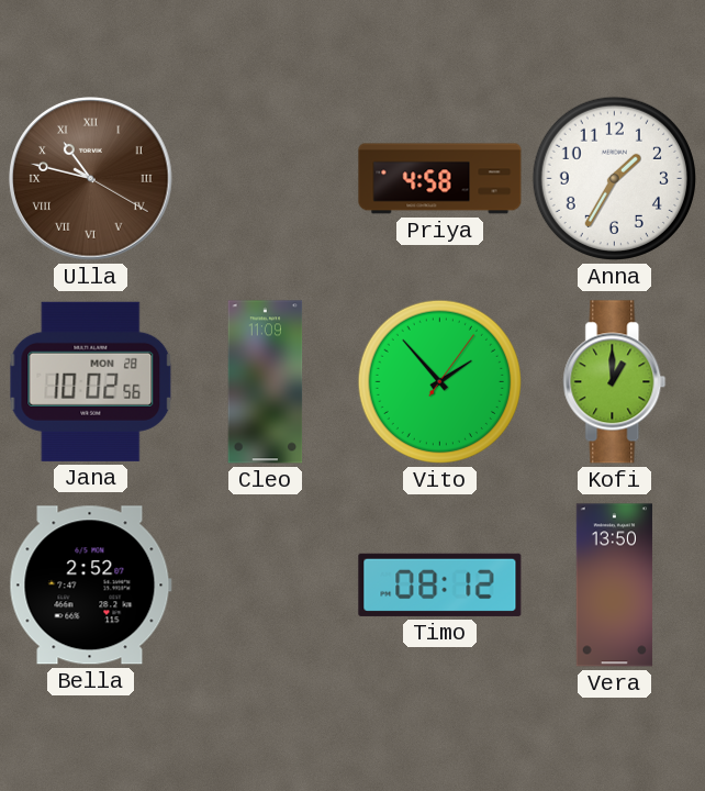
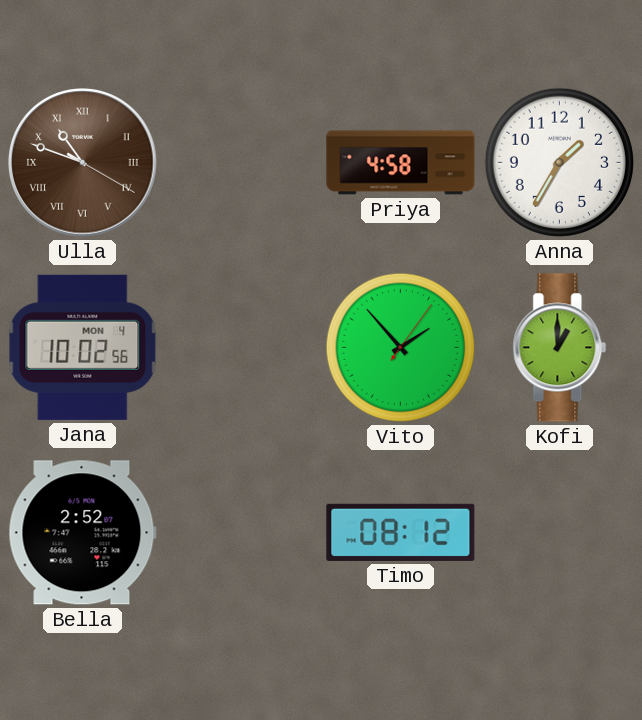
Ulla: 10:47 -> 10:48 (83, 163)
Jana date: MON 28 -> MON 4 (83, 347)
Cleo: 11:09 -> none (266, 382)
Vera: 13:50 -> none (614, 586)
